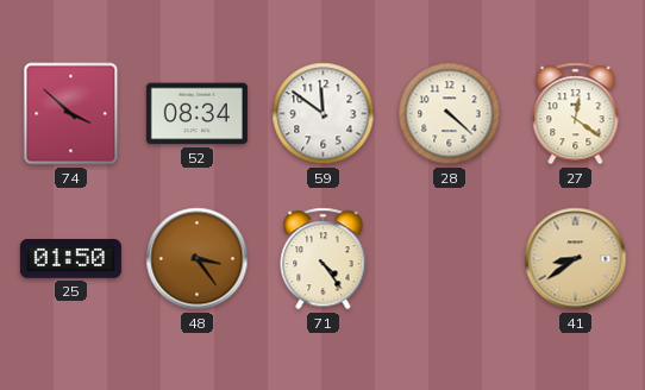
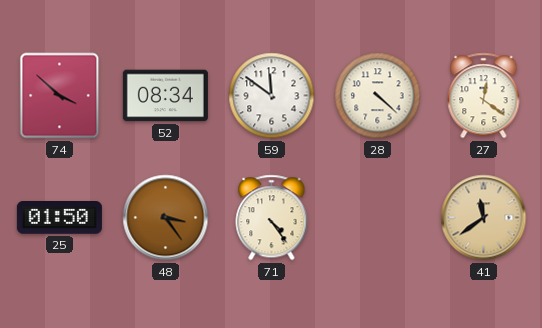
41: 8:39 -> 11:39 (484, 218)
